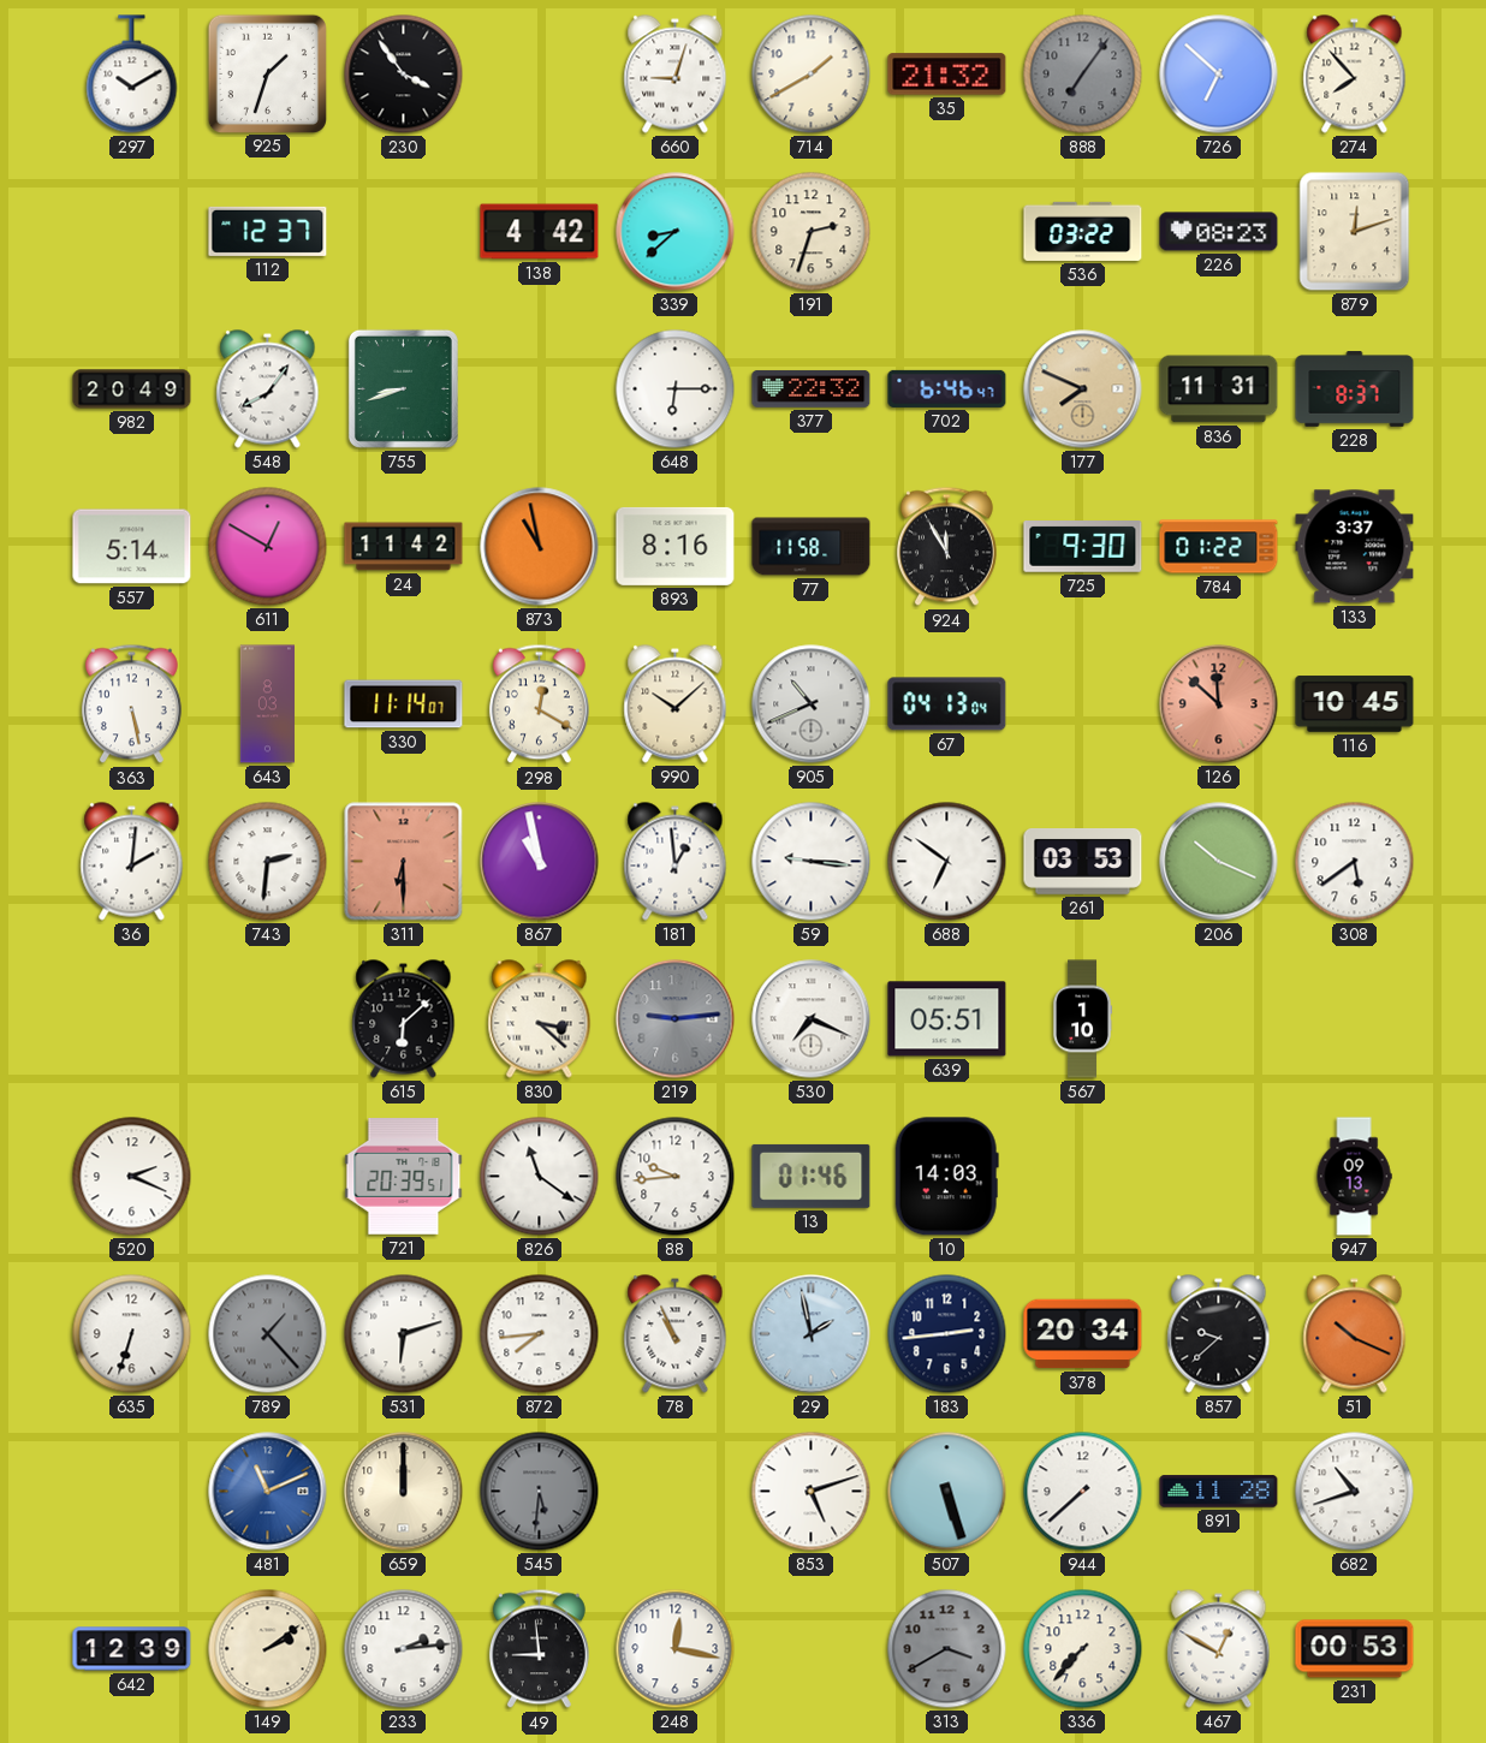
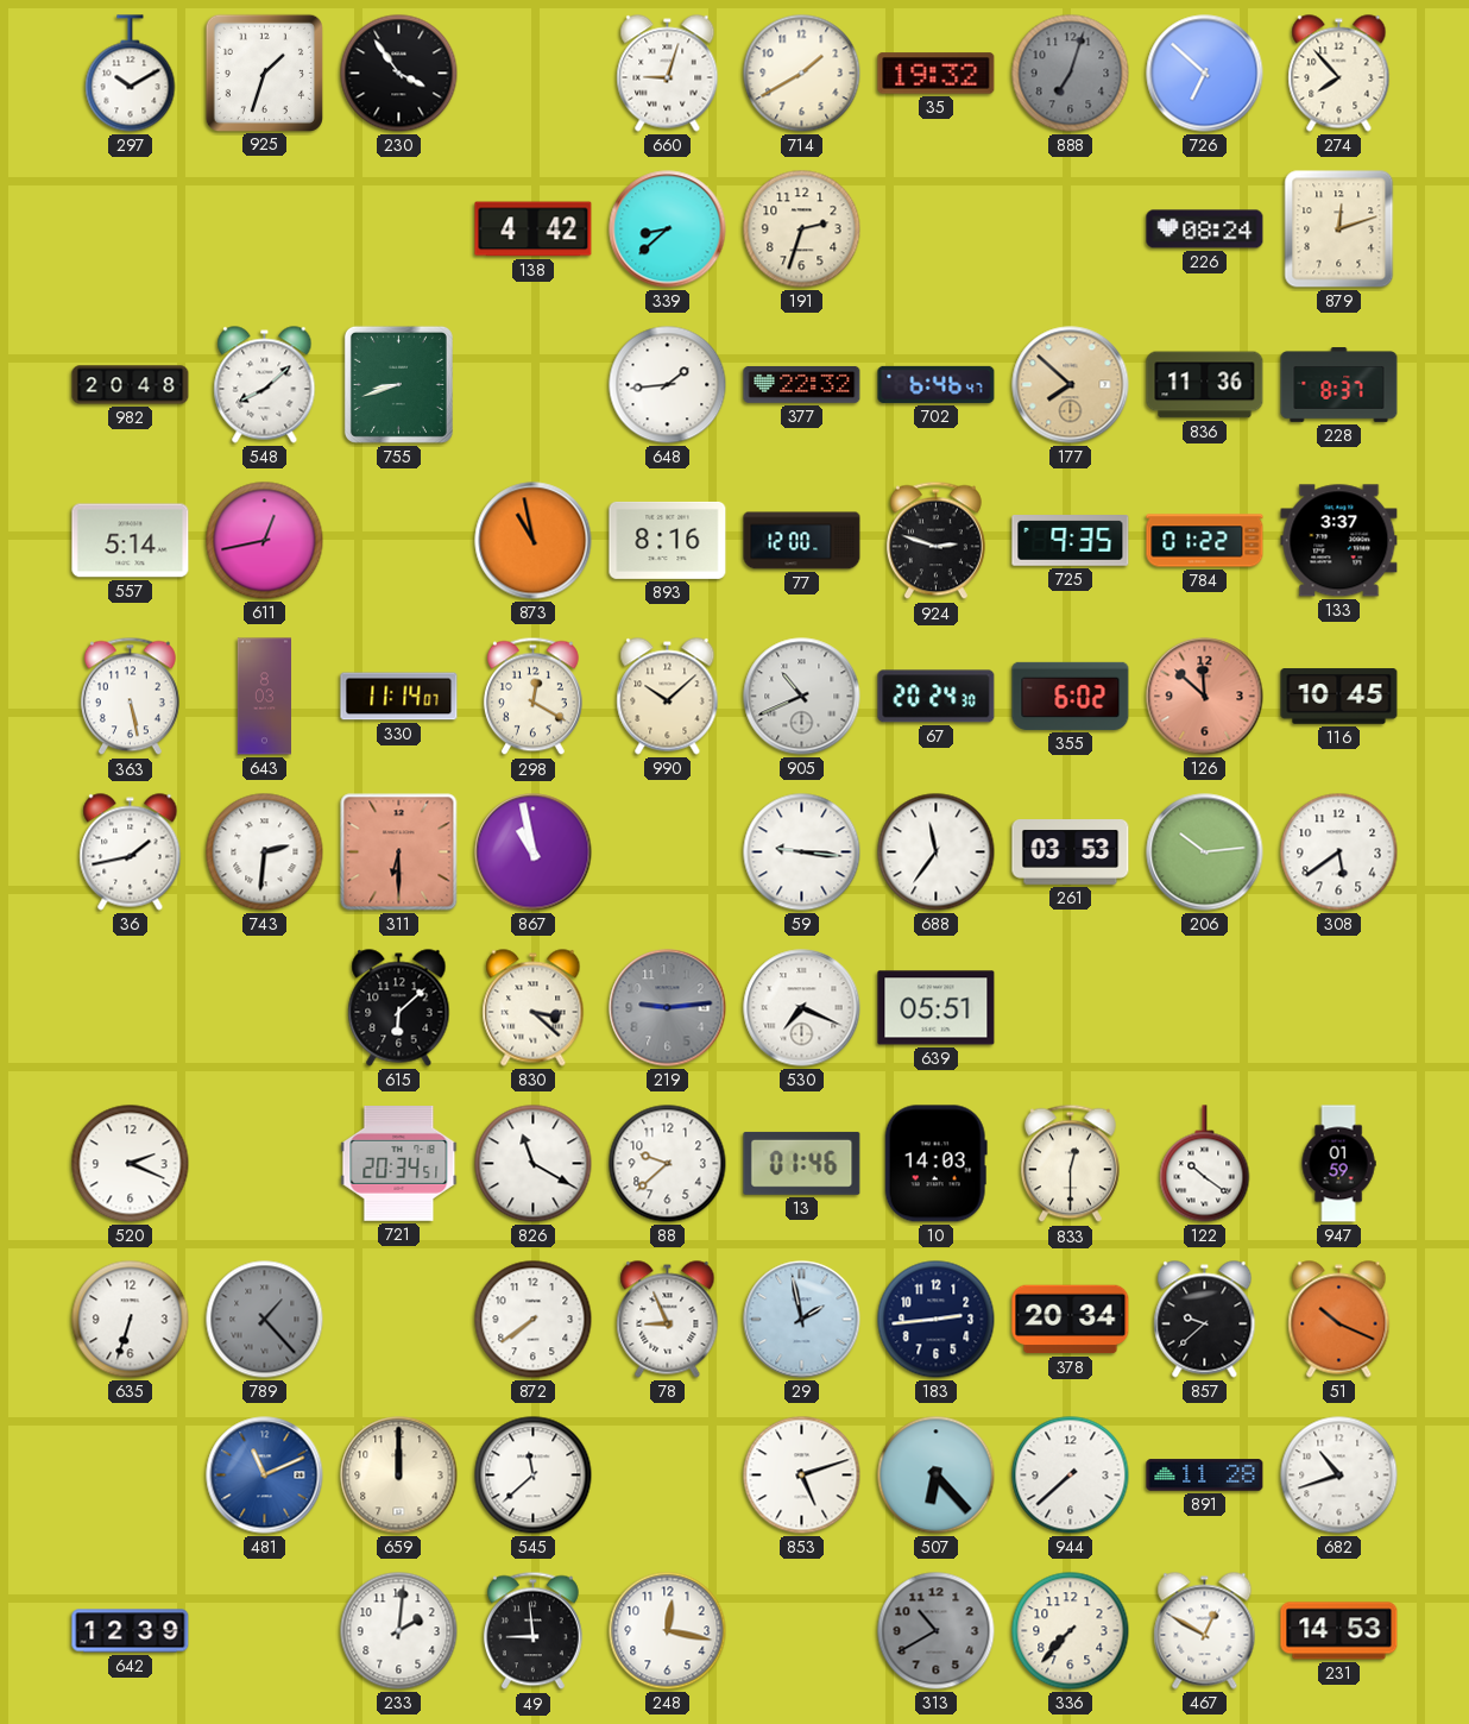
35: 21:32 -> 19:32 (937, 74)
888: 7:06 -> 7:03 (1071, 74)
112: 12:37 -> none (268, 231)
536: 03:22 -> none (1083, 231)
226: 08:23 -> 08:24 (1205, 229)
982: 20:49 -> 20:48 (131, 385)
548: 8:06 -> 8:08 (265, 385)
648: 6:15 -> 1:44 (668, 385)
177: 7:49 -> 7:52 (1071, 385)
836: 11:31 -> 11:36 (1205, 385)
611: 12:50 -> 12:43 (265, 541)
24: 11:42 -> none (404, 547)
77: 11:58 -> 12:00 (802, 541)
924: 11:55 -> 2:48 (935, 541)
725: 9:30 -> 9:35 (1071, 541)
67: 04:13 -> 20:24 (937, 697)
355: none -> 6:02 (1071, 696)
36: 2:01 -> 1:43 (131, 852)
181: 12:59 -> none (676, 862)
688: 6:51 -> 11:36 (937, 852)
206: 10:19 -> 10:14 (1205, 852)
567: 1:10 -> none (1082, 1019)
721: 20:39 -> 20:34 (399, 1164)
826: 11:21 -> 11:20 (534, 1164)
88: 9:44 -> 9:38 (668, 1164)
833: none -> 12:30 (1070, 1164)
122: none -> 10:21 (1205, 1164)
947: 09:13 -> 01:59 (1338, 1164)
531: 6:12 -> none (404, 1334)
872: 7:44 -> 7:39 (534, 1320)
78: 10:56 -> 8:56 (668, 1320)
545: 5:31 -> 11:38 (534, 1476)
545 dial: grey -> white (534, 1476)
507: 5:27 -> 6:23 (937, 1476)
149: 2:09 -> none (268, 1649)
233: 2:14 -> 2:01 (399, 1631)
313: 3:40 -> 10:40 (937, 1631)
231: 00:53 -> 14:53 (1339, 1631)
